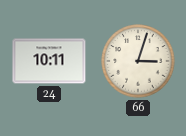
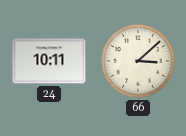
66: 3:03 -> 3:08 (138, 61)
